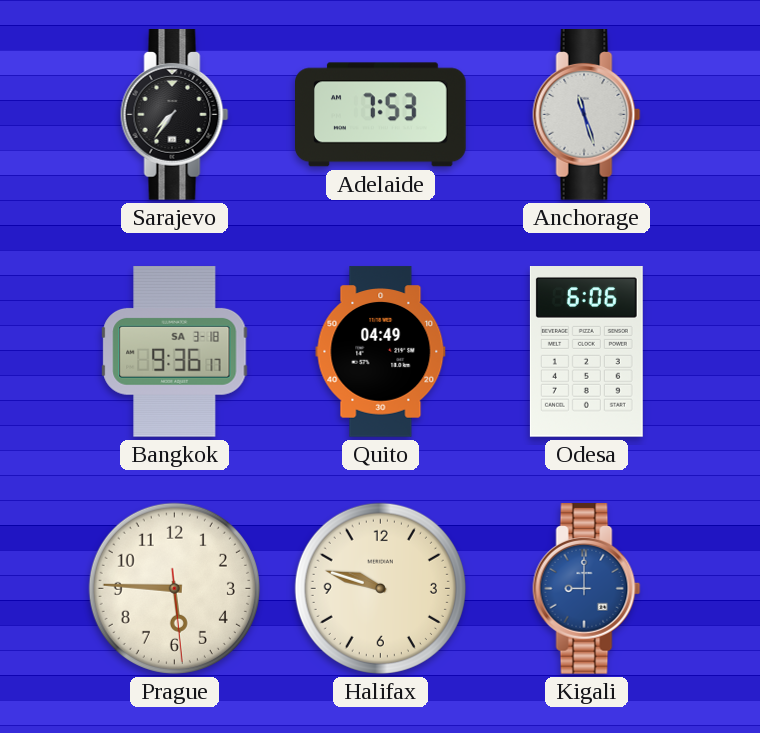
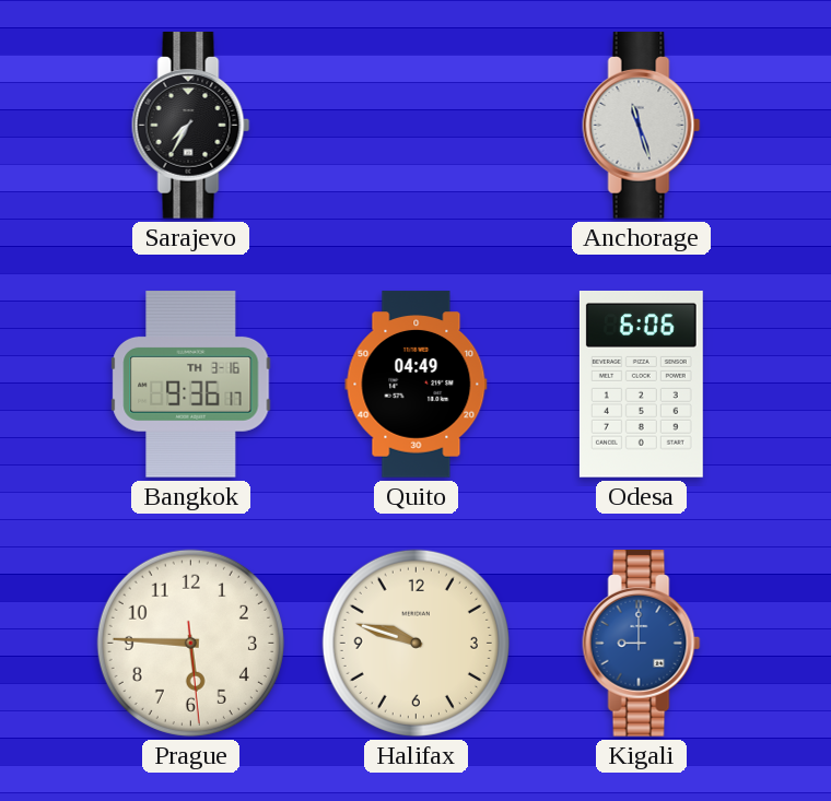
Sarajevo: 7:36 -> 7:35 (191, 126)
Adelaide: 7:53 -> none (381, 115)
Bangkok date: SA 3-18 -> TH 3-16 (191, 385)
